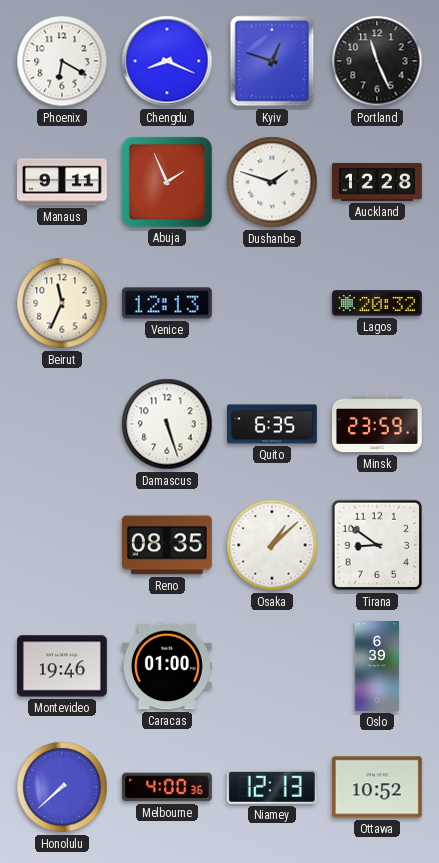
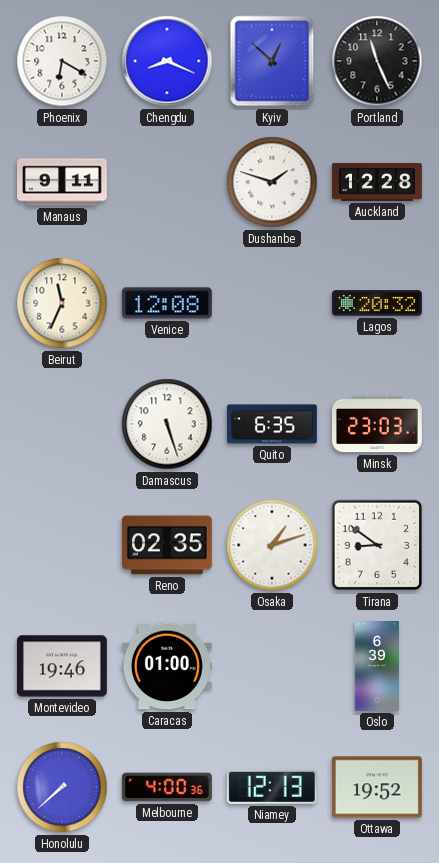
Kyiv: 12:48 -> 12:52 (272, 61)
Abuja: 1:56 -> none (167, 182)
Venice: 12:13 -> 12:08 (167, 303)
Minsk: 23:59 -> 23:03 (378, 424)
Reno: 08:35 -> 02:35 (167, 545)
Osaka: 1:08 -> 1:12 (272, 545)
Ottawa: 10:52 -> 19:52 (377, 787)
